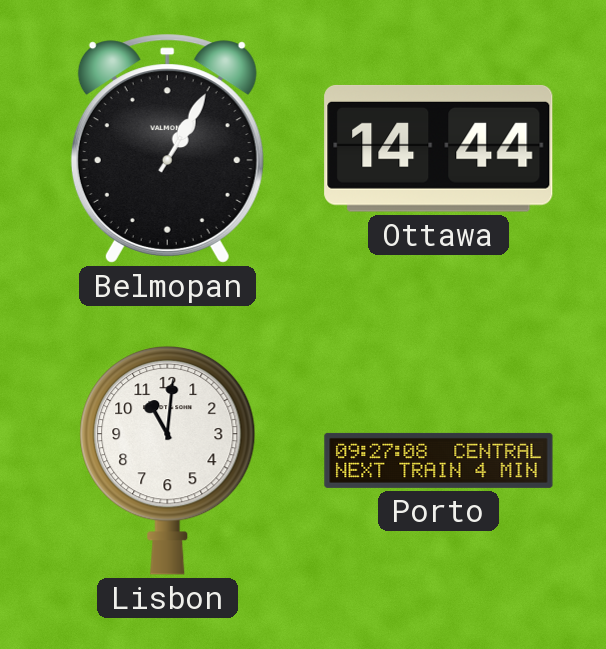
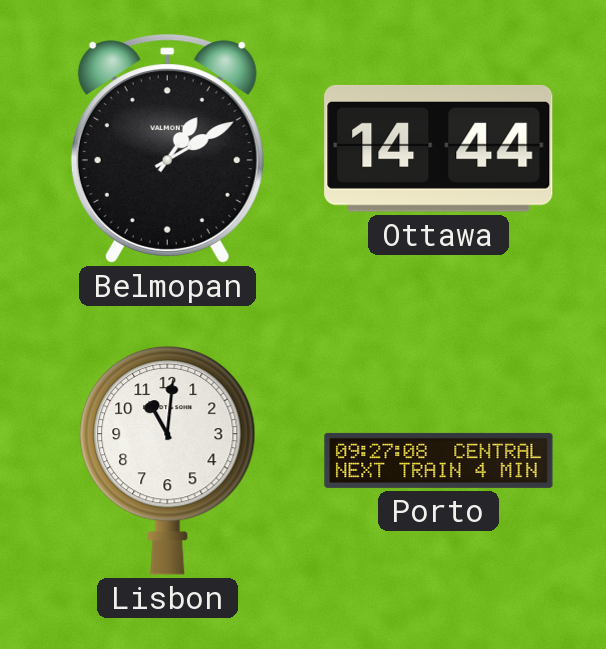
Belmopan: 1:05 -> 1:10 (167, 148)
